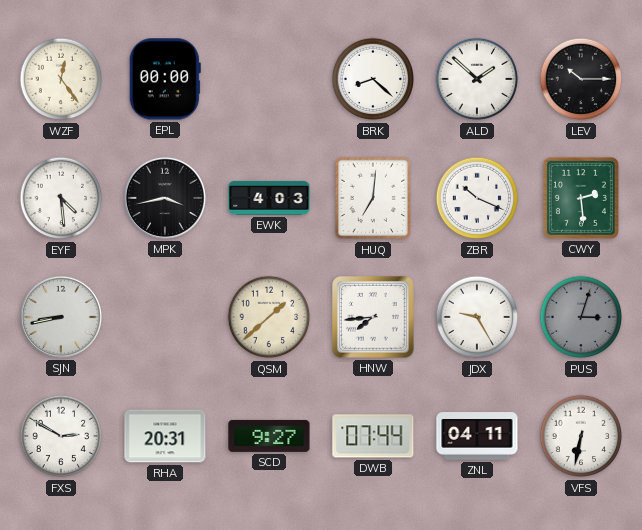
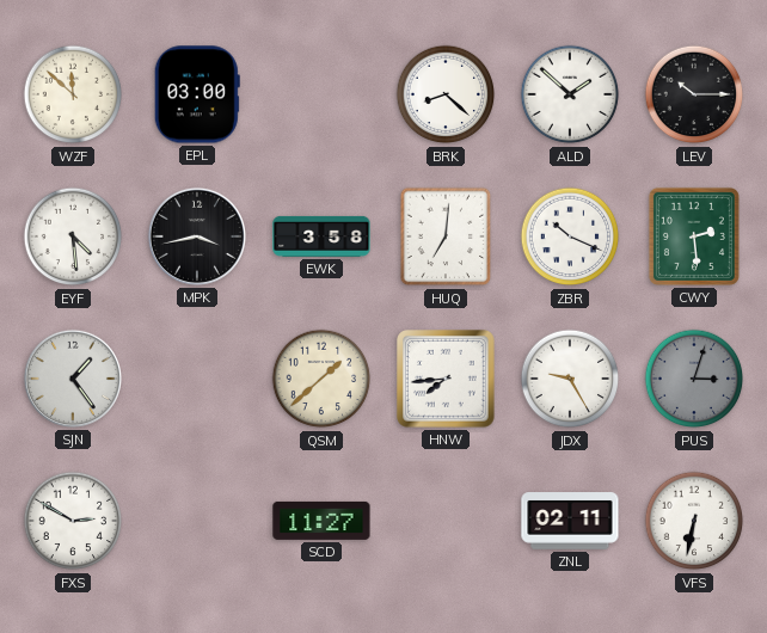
WZF: 12:24 -> 11:52 (73, 94)
EPL: 00:00 -> 03:00 (197, 94)
EWK: 4:03 -> 3:58 (321, 236)
SJN: 8:43 -> 1:24 (73, 379)
RHA: 20:31 -> none (165, 436)
SCD: 9:27 -> 11:27 (321, 521)
DWB: 07:44 -> none (373, 436)
ZNL: 04:11 -> 02:11 (570, 521)
